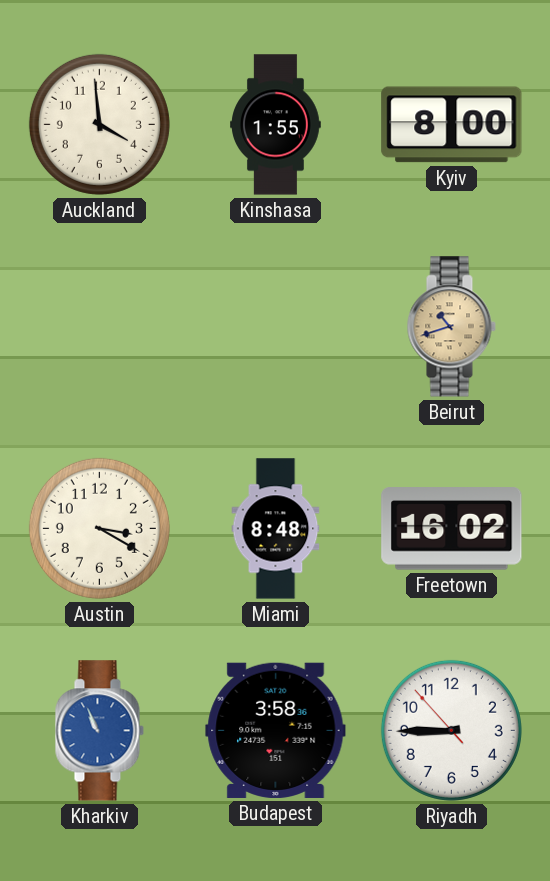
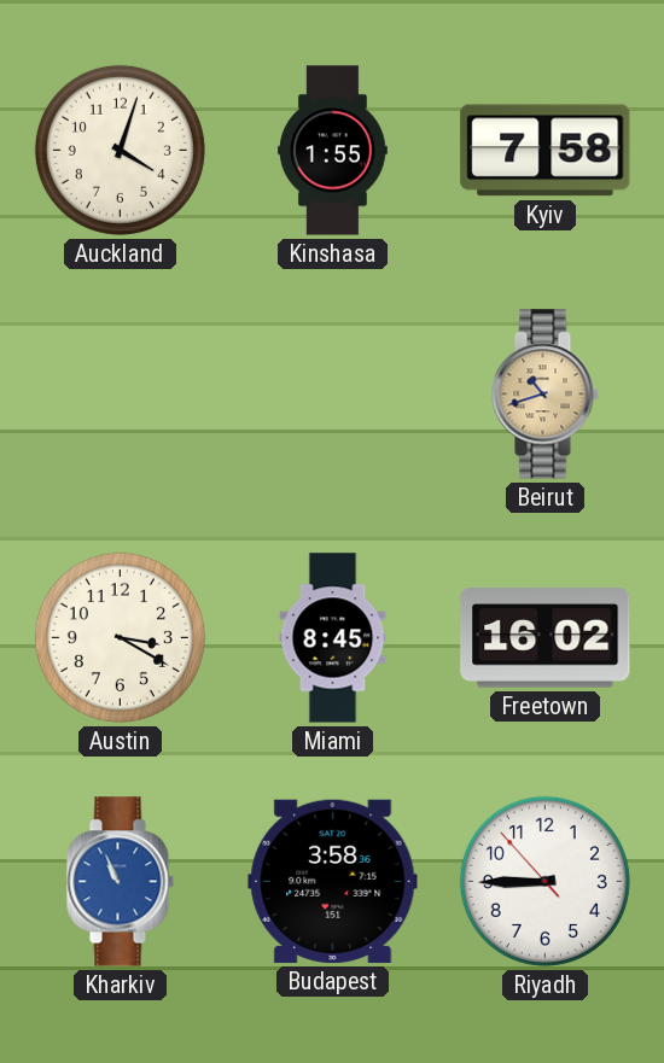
Auckland: 3:59 -> 4:03 (120, 150)
Kyiv: 8:00 -> 7:58 (546, 151)
Miami: 8:48 -> 8:45 (333, 638)
